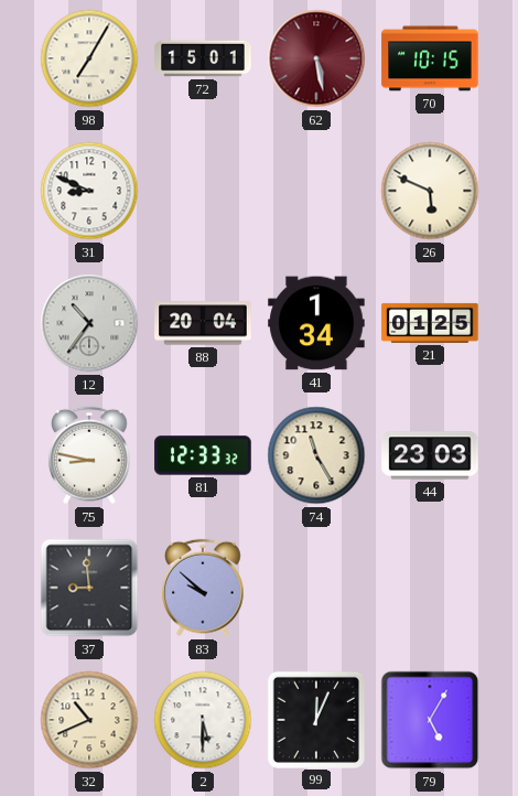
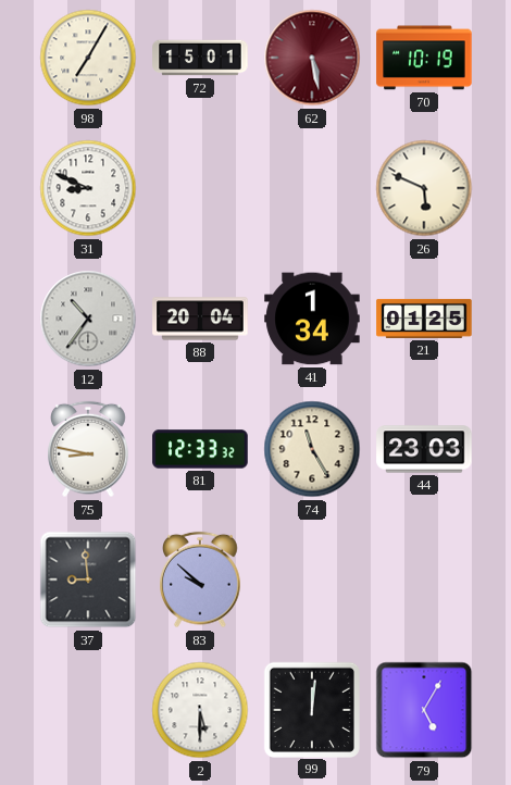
70: 10:15 -> 10:19 (424, 58)
32: 10:41 -> none (89, 720)
99: 12:04 -> 12:01 (311, 709)
